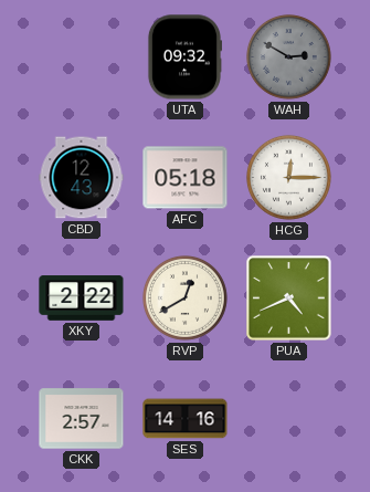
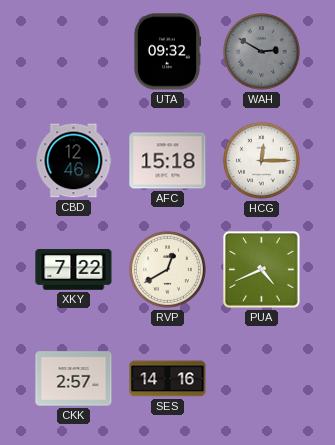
CBD: 12:43 -> 12:46 (74, 161)
AFC: 05:18 -> 15:18 (168, 161)
XKY: 2:22 -> 7:22 (74, 270)
